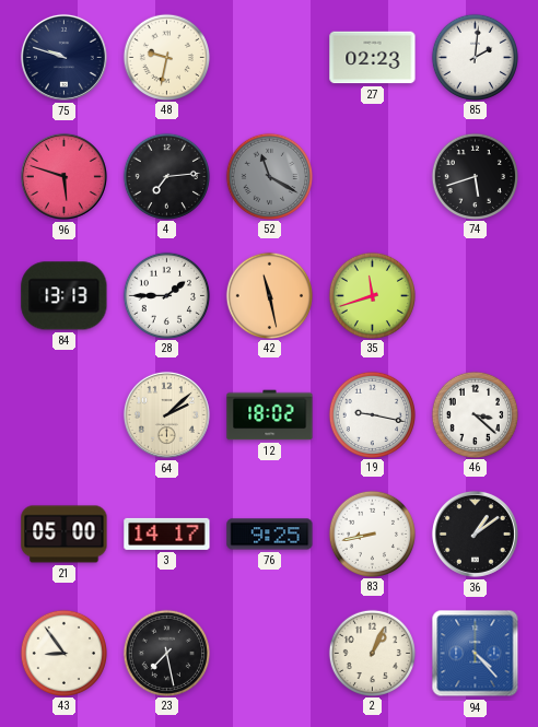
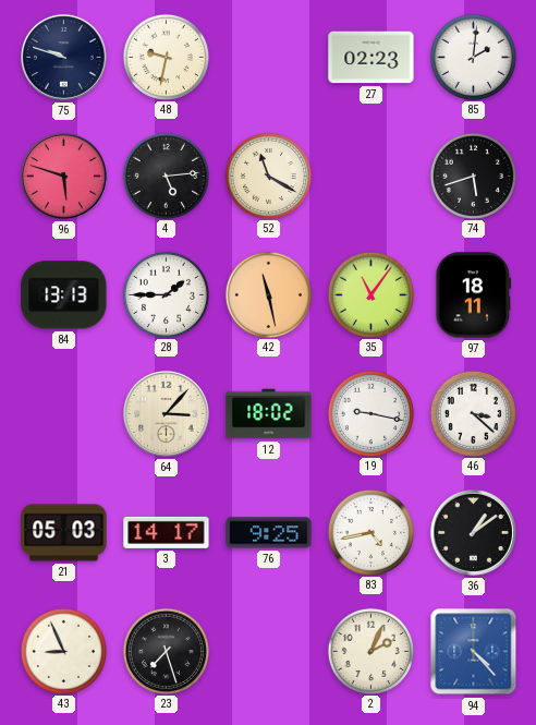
4: 7:14 -> 5:14 (166, 176)
52 dial: grey -> cream (268, 176)
35: 11:42 -> 11:06 (370, 294)
97: none -> 18:11 (474, 295)
64: 2:08 -> 3:07 (166, 413)
21: 05:00 -> 05:03 (64, 533)
83: 8:43 -> 4:43 (370, 532)
43: 8:54 -> 8:56 (63, 651)
23: 7:28 -> 7:27 (166, 651)
2: 1:04 -> 2:04 (370, 651)
